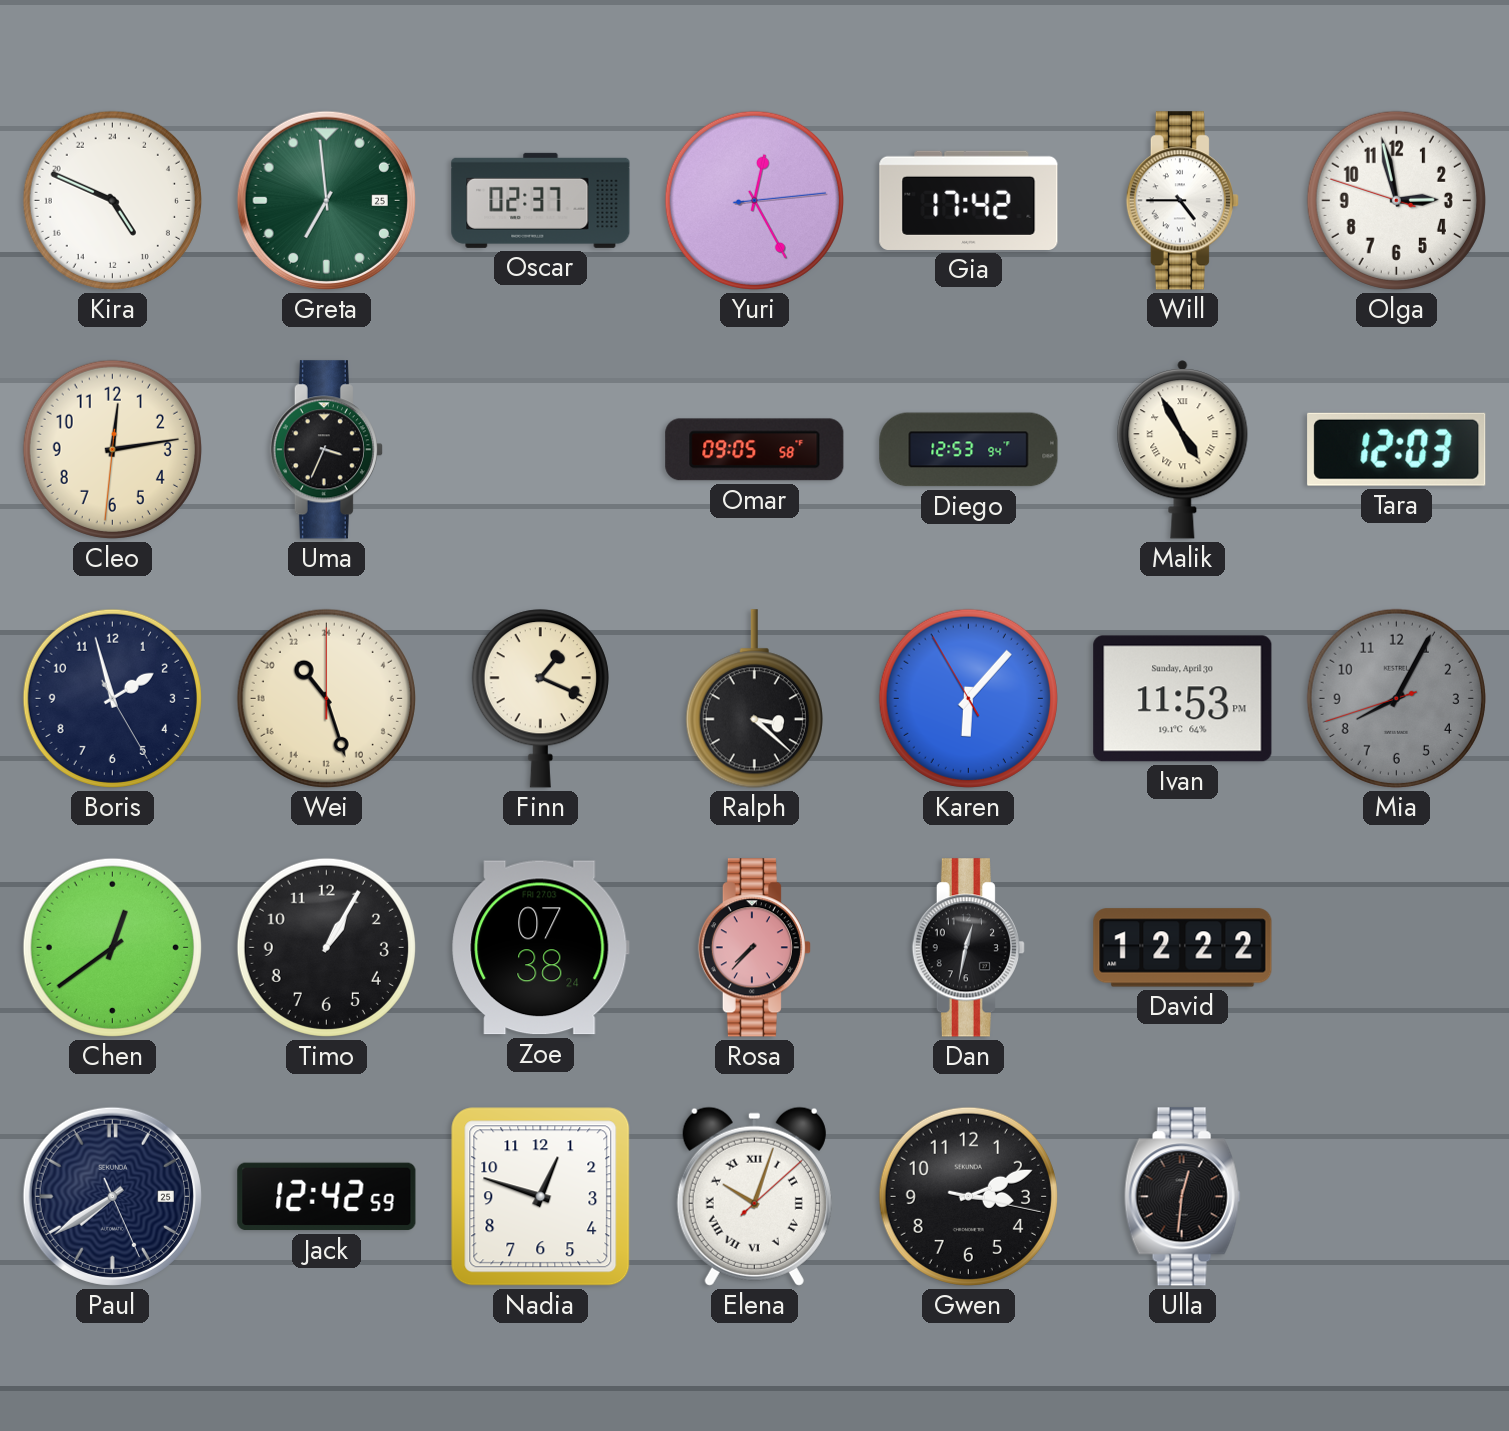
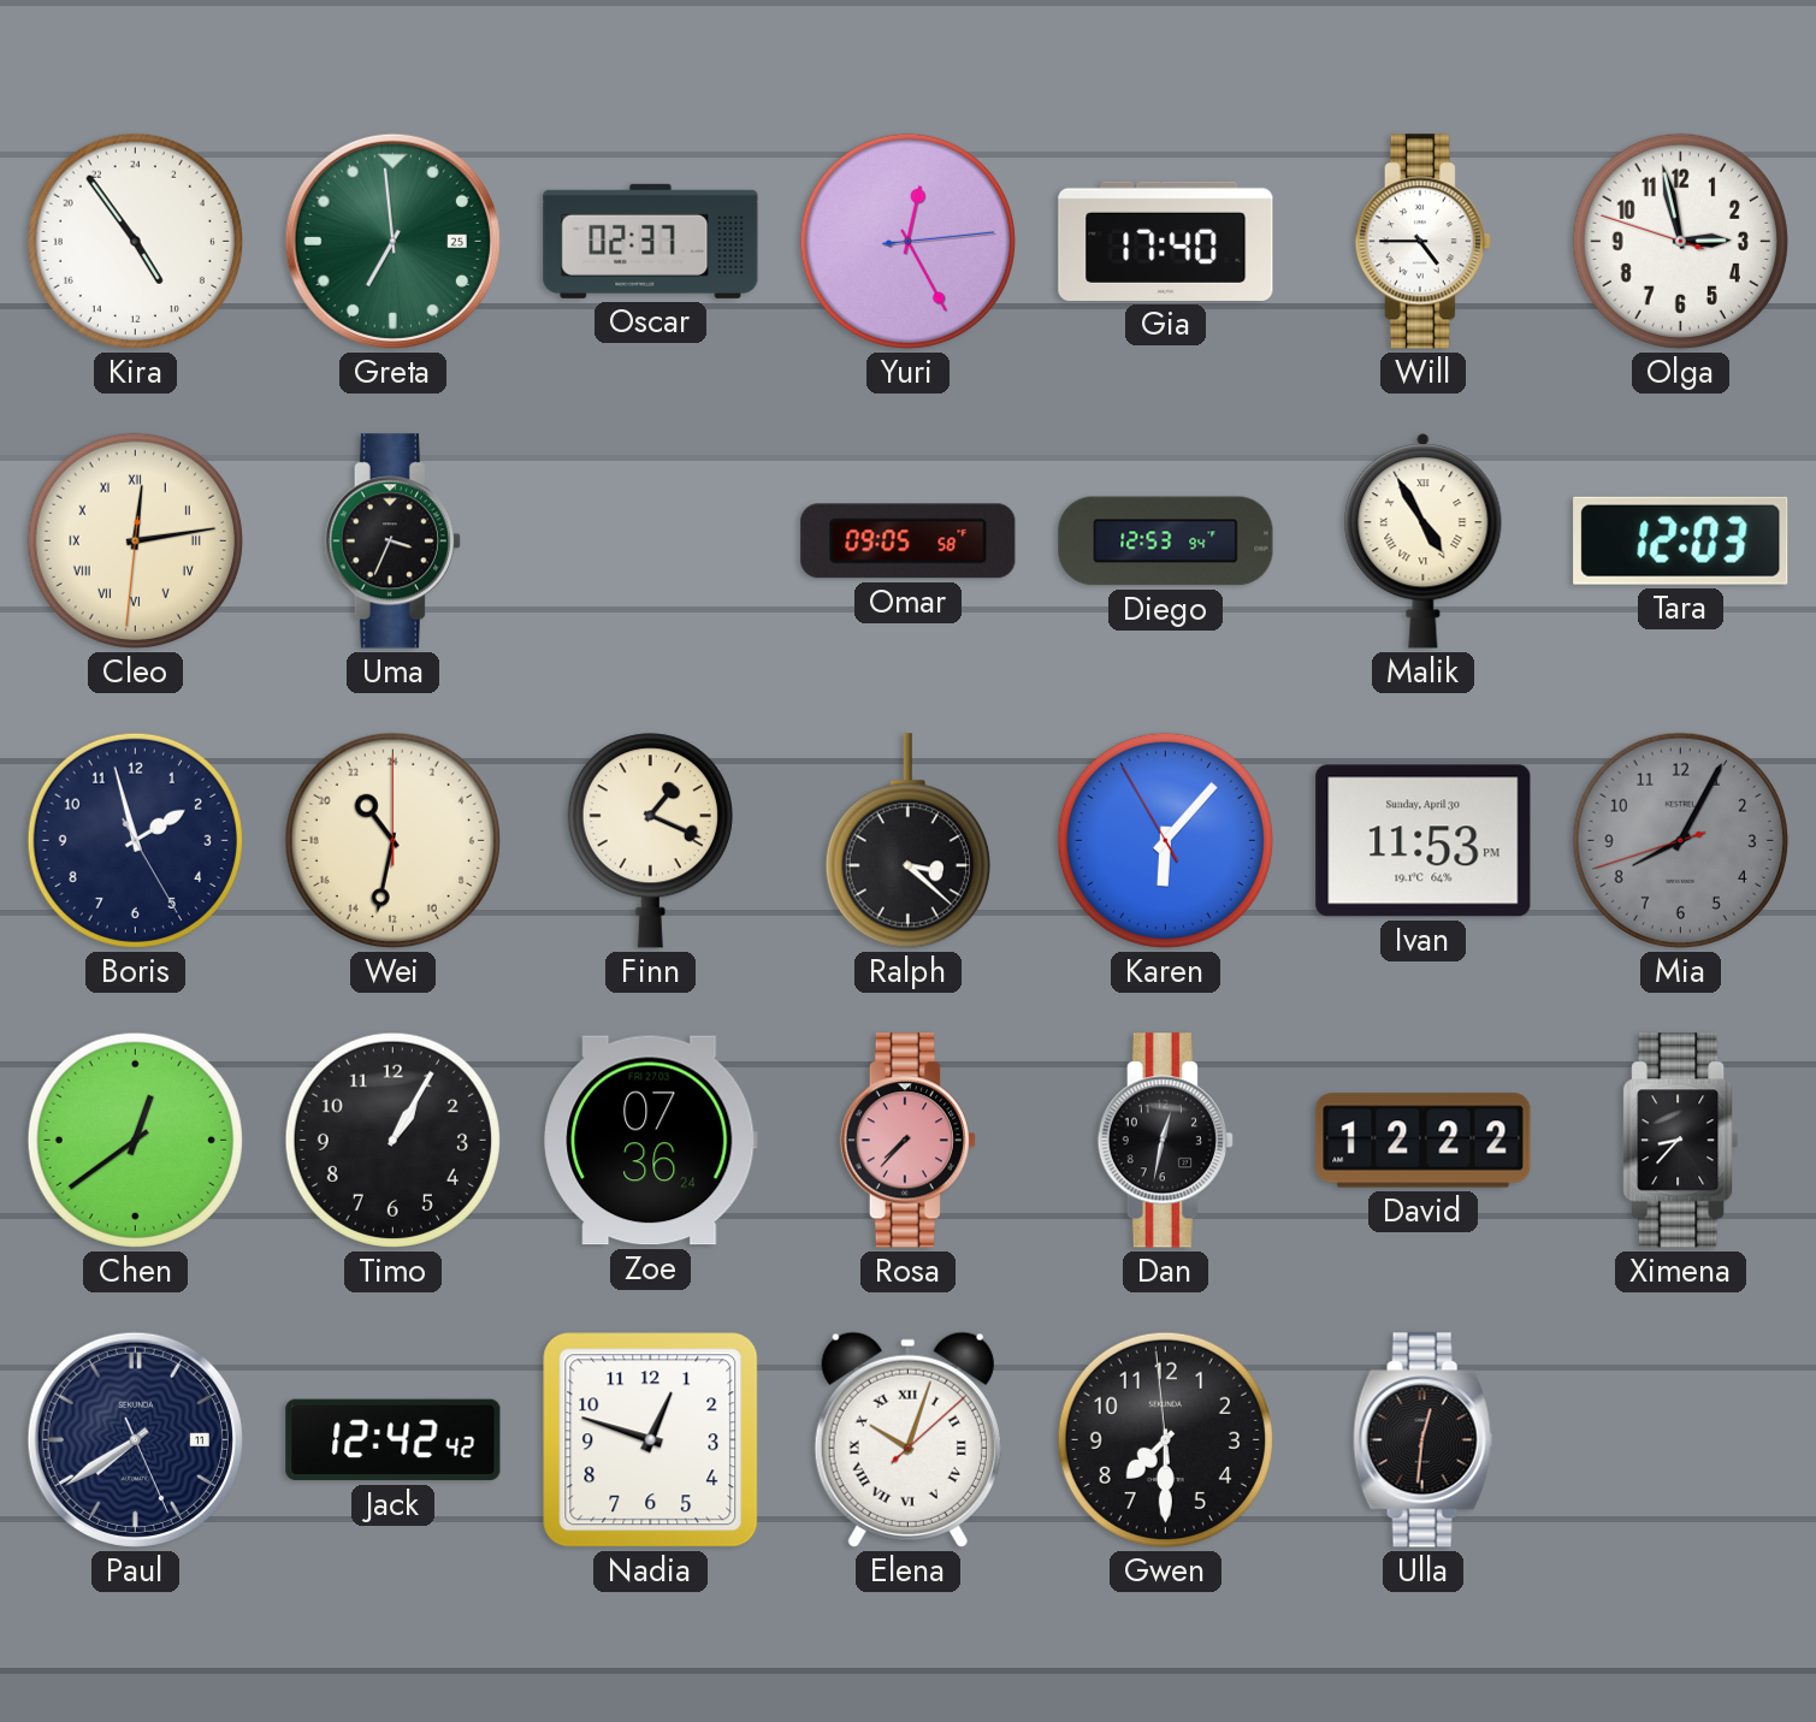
Kira: 9:49 -> 9:54 (135, 241)
Gia: 17:42 -> 17:40 (1166, 241)
Cleo numerals: Arabic -> Roman (135, 540)
Wei: 21:27 -> 21:32 (392, 840)
Zoe: 07:38 -> 07:36 (651, 1141)
Ximena: none -> 8:37 (1681, 1141)
Paul date: 25 -> 11 (135, 1439)
Jack: 12:42:59 -> 12:42:42 (394, 1440)
Gwen: 3:11 -> 7:29 (1165, 1439)
